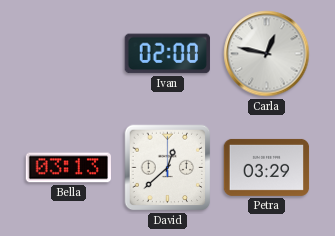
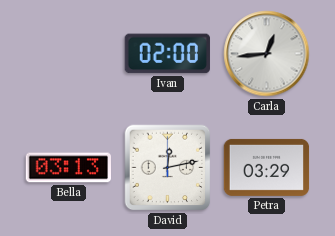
Carla: 12:47 -> 12:44 (267, 54)
David: 12:38 -> 12:13 (168, 168)
